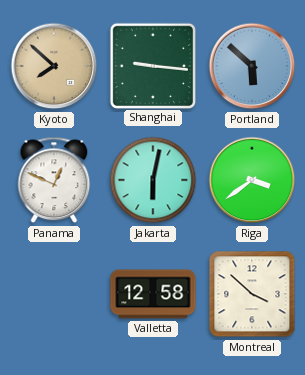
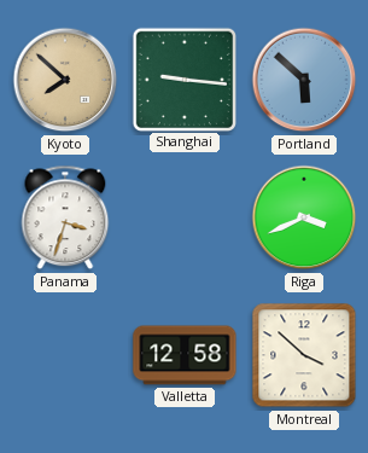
Panama: 12:49 -> 3:33 (65, 217)
Jakarta: 6:02 -> none (153, 180)
Riga: 3:39 -> 3:41 (304, 217)
